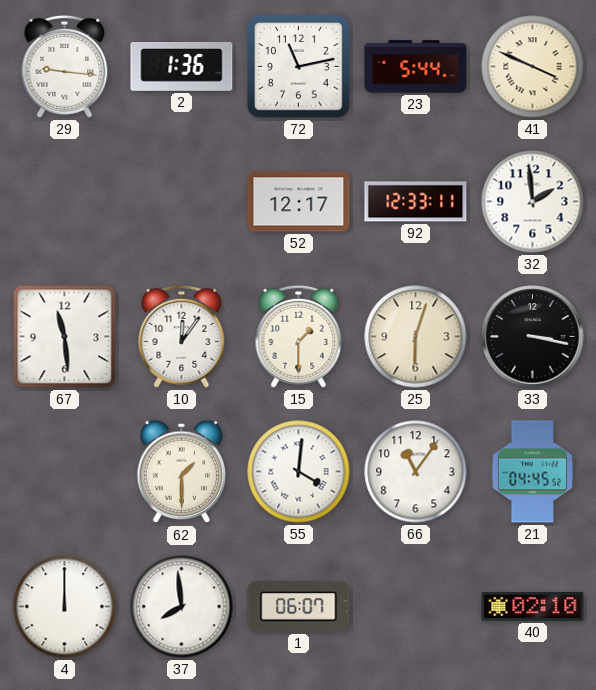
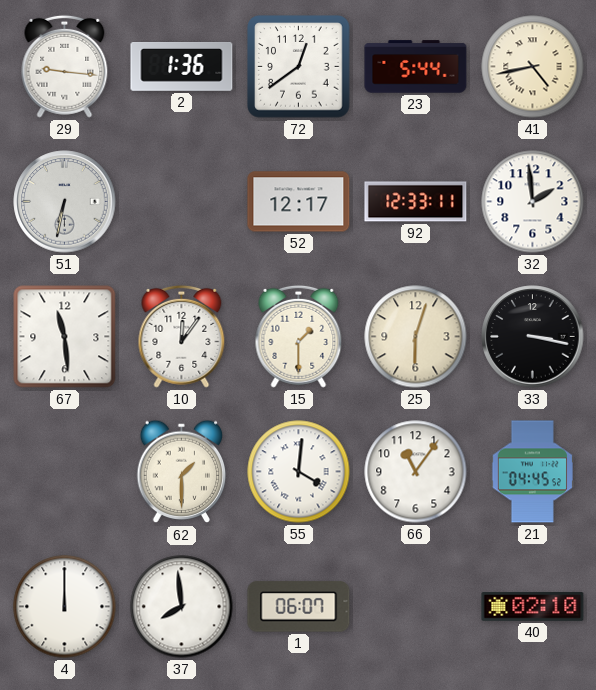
72: 11:13 -> 12:39 (299, 67)
41: 3:49 -> 4:43 (533, 67)
51: none -> 6:32 (65, 202)
